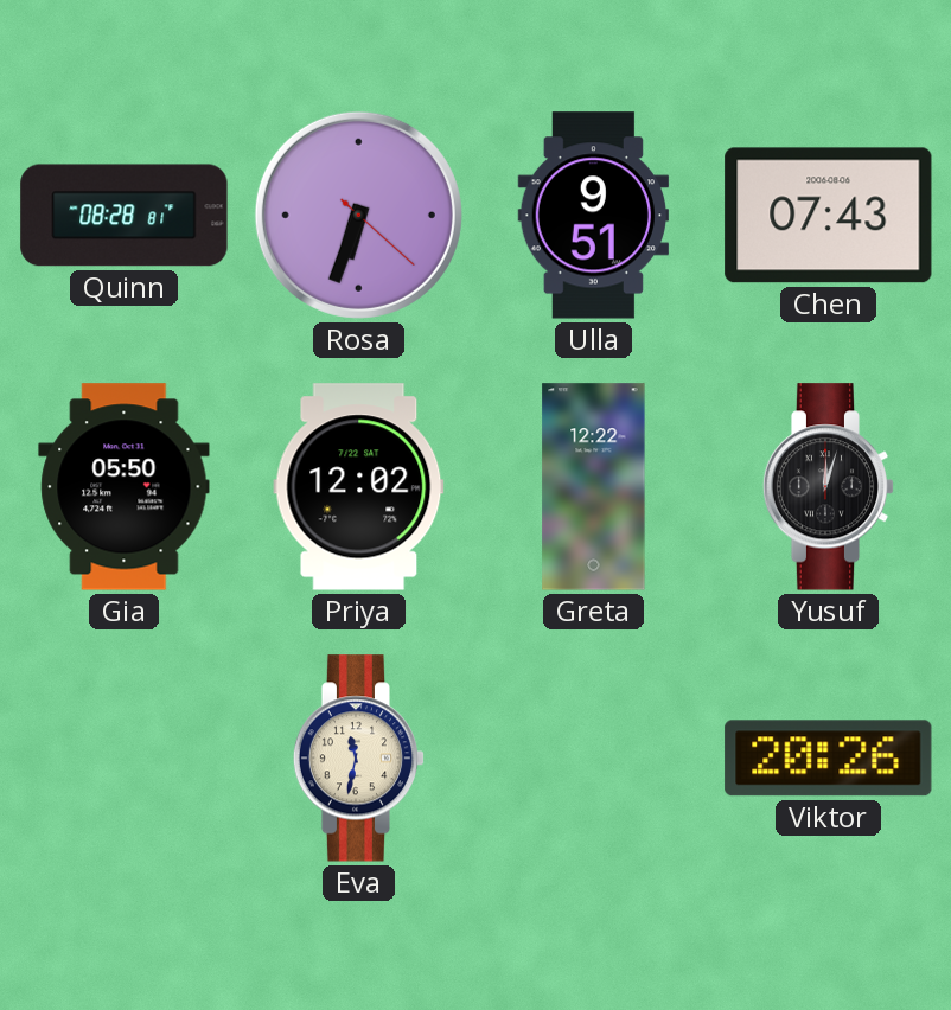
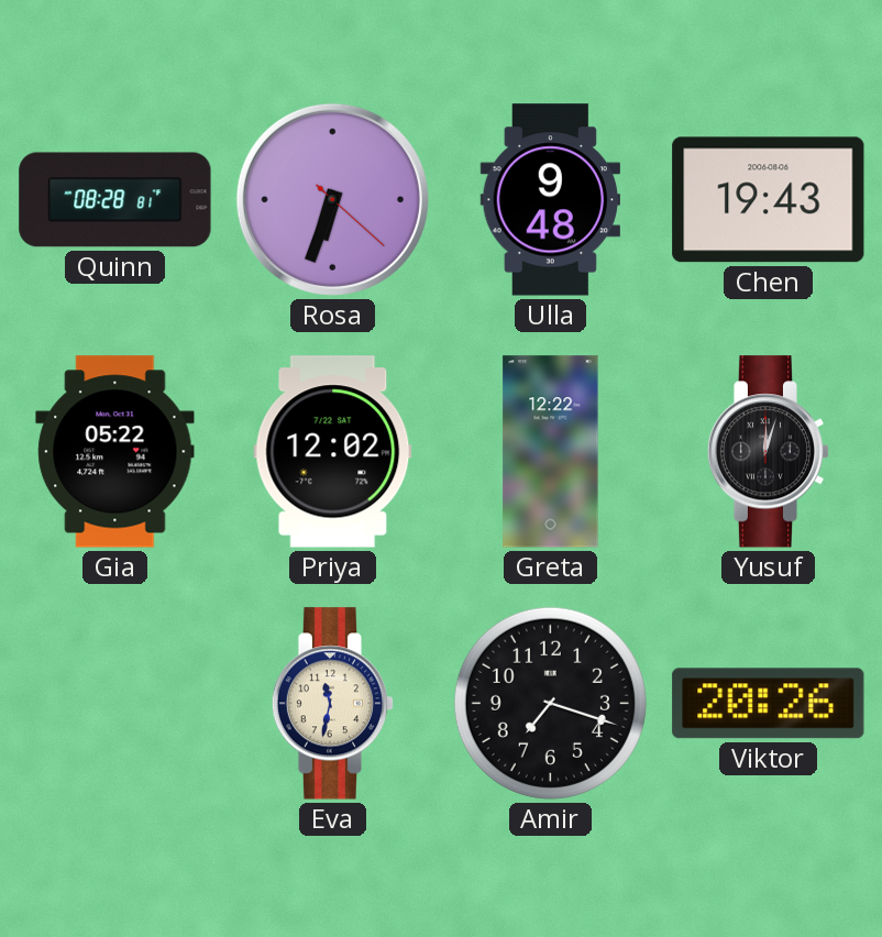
Ulla: 9:51 -> 9:48 (550, 200)
Chen: 07:43 -> 19:43 (769, 200)
Gia: 05:50 -> 05:22 (115, 452)
Amir: none -> 7:18 (550, 703)
